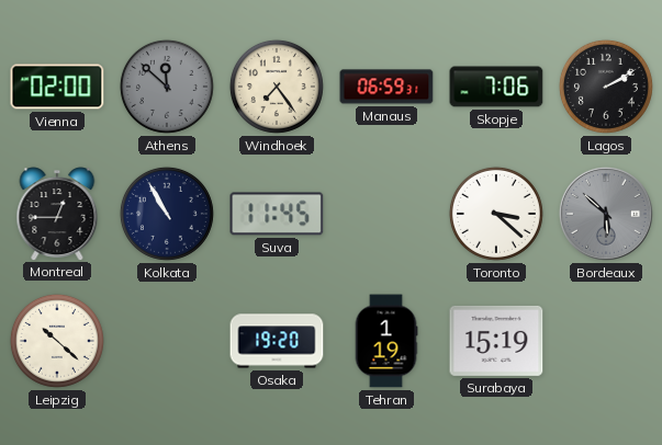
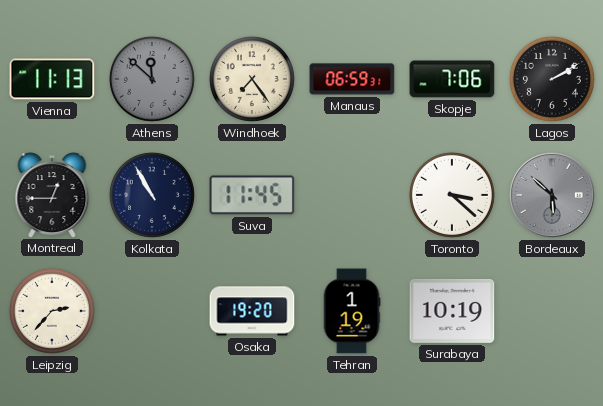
Vienna: 02:00 -> 11:13 (52, 79)
Leipzig: 10:22 -> 2:37 (52, 311)
Surabaya: 15:19 -> 10:19 (452, 311)
